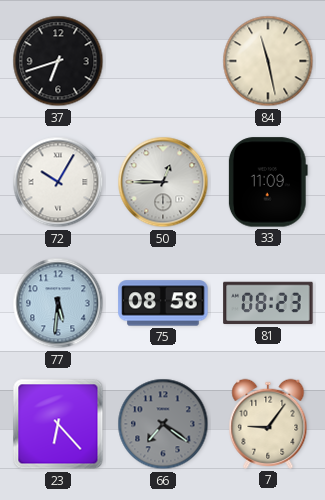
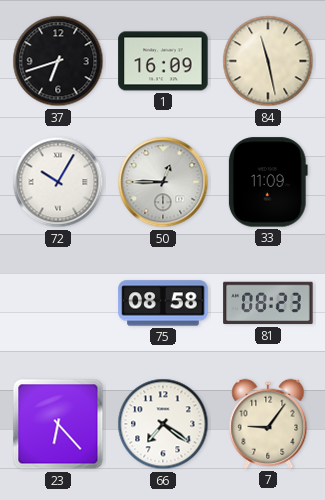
1: none -> 16:09 (163, 61)
77: 5:31 -> none (58, 303)
66 dial: grey -> white (163, 424)
